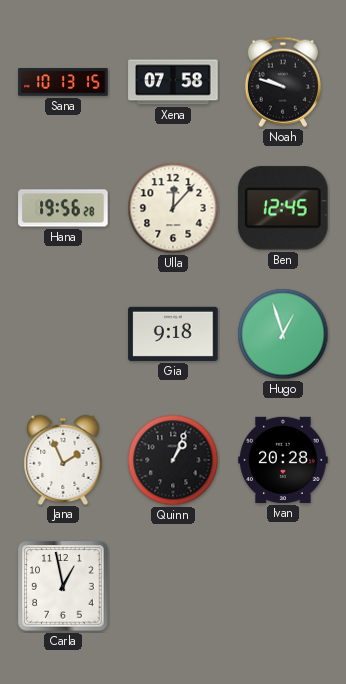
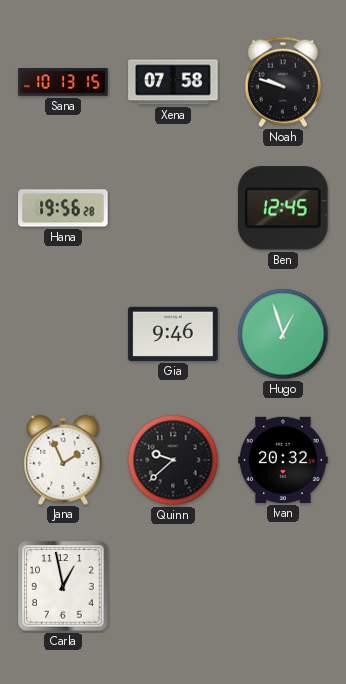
Ulla: 12:07 -> none (173, 208)
Gia: 9:18 -> 9:46 (173, 334)
Quinn: 1:04 -> 9:38 (173, 460)
Ivan: 20:28 -> 20:32 (283, 460)
